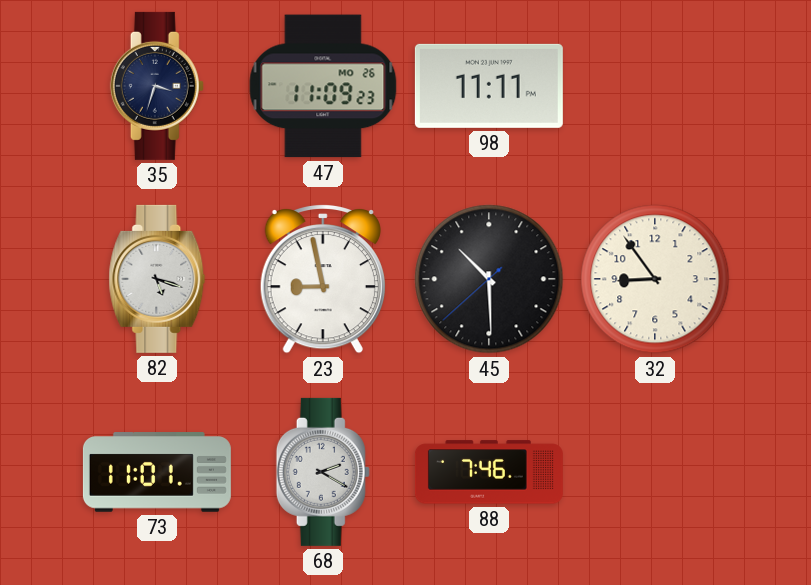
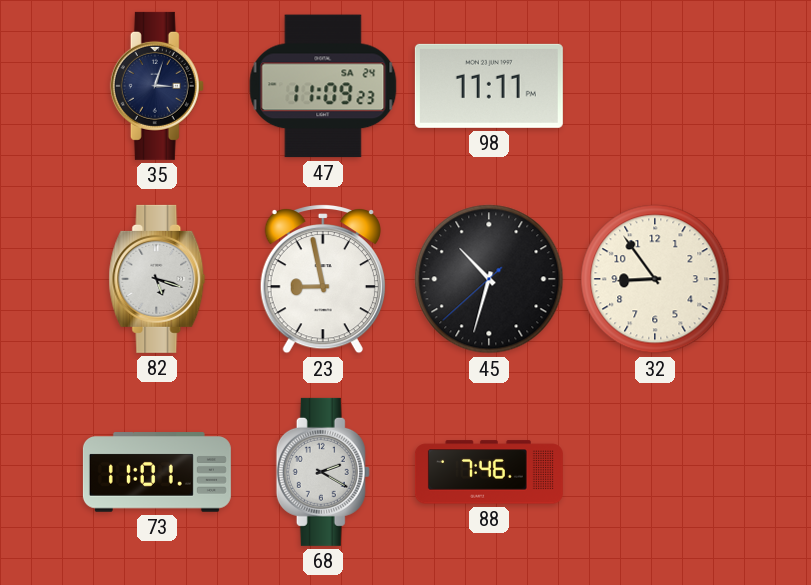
35: 3:33 -> 3:03 (157, 86)
47 date: MO 26 -> SA 24 (323, 86)
45: 10:29 -> 10:32 (489, 279)
